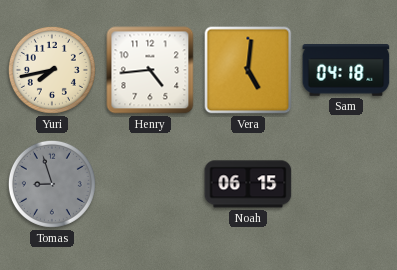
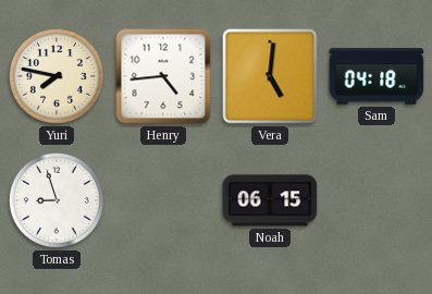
Yuri: 7:43 -> 7:47 (57, 76)
Tomas dial: grey -> white (57, 200)
